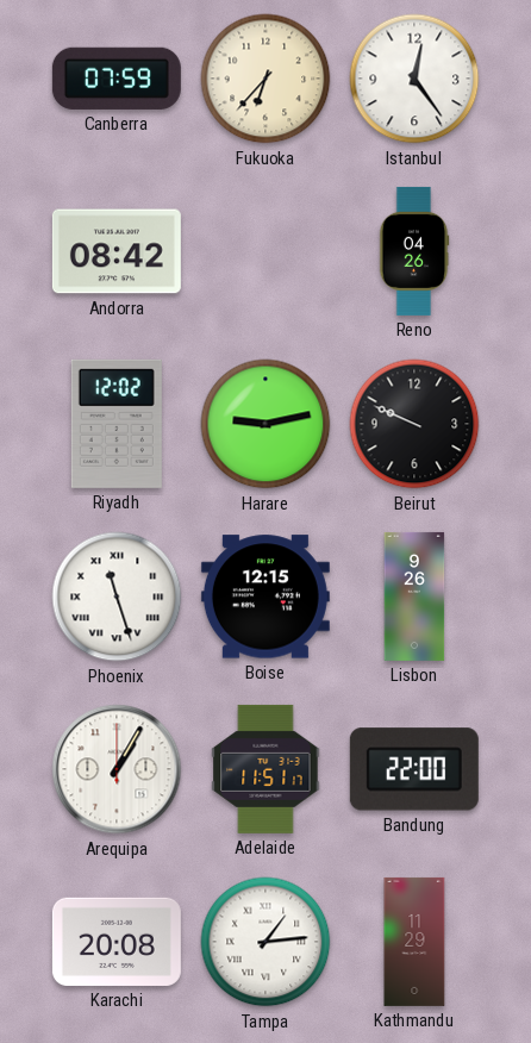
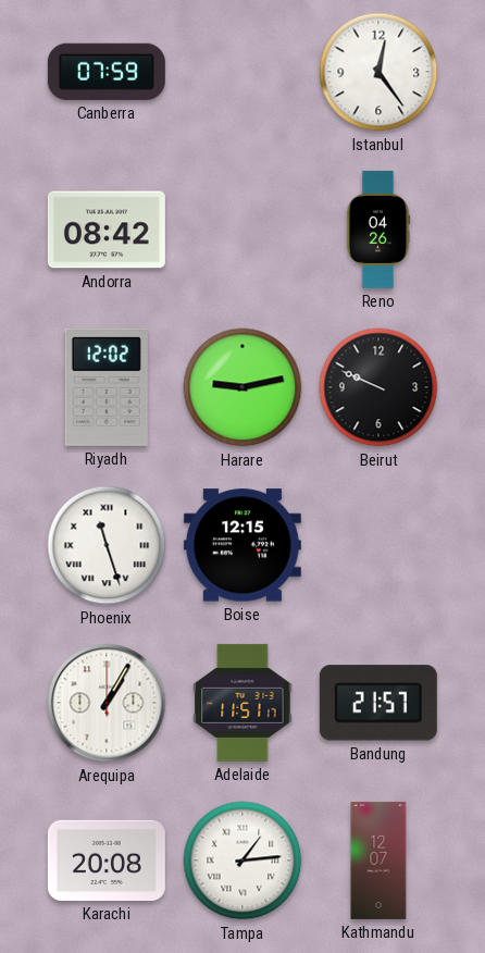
Fukuoka: 6:37 -> none (265, 79)
Lisbon: 9:26 -> none (414, 597)
Bandung: 22:00 -> 21:57 (378, 703)
Kathmandu: 11:29 -> 12:07 (378, 861)
